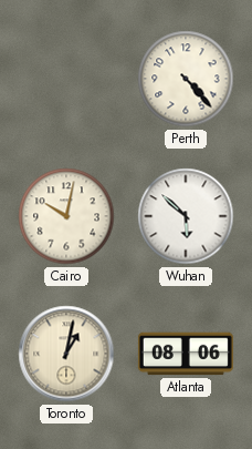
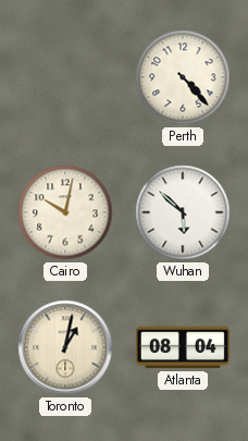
Atlanta: 08:06 -> 08:04 (183, 347)
